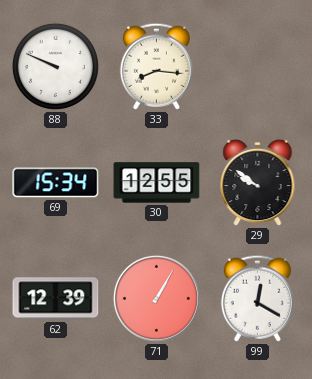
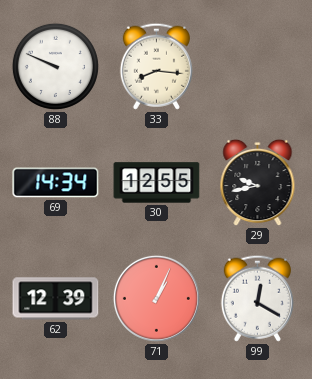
69: 15:34 -> 14:34 (56, 183)
29: 9:51 -> 9:43 (258, 183)
71: 1:05 -> 1:04 (156, 298)
